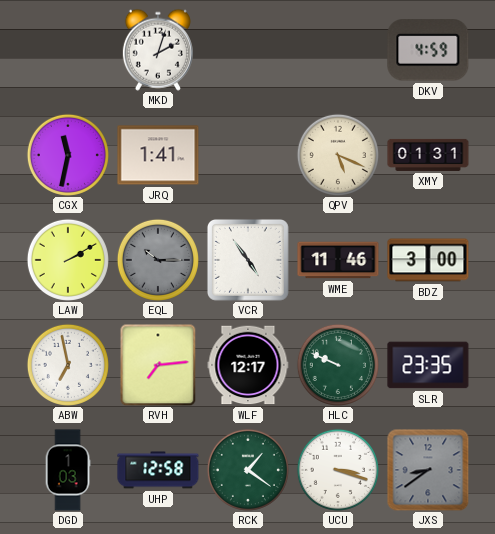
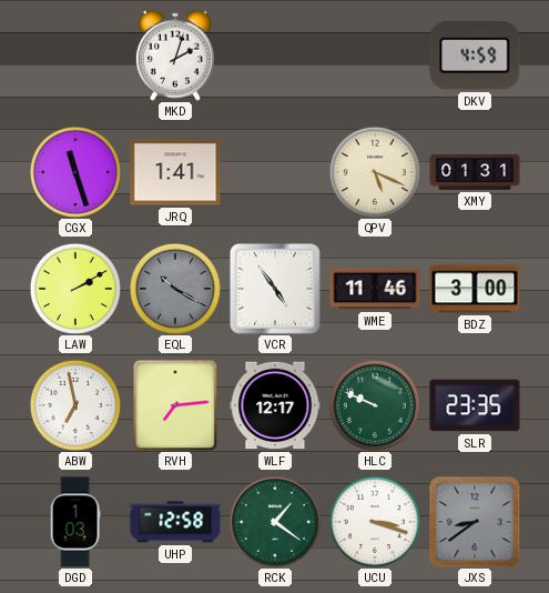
CGX: 11:32 -> 11:27 (75, 172)
EQL: 10:15 -> 10:20 (175, 289)
